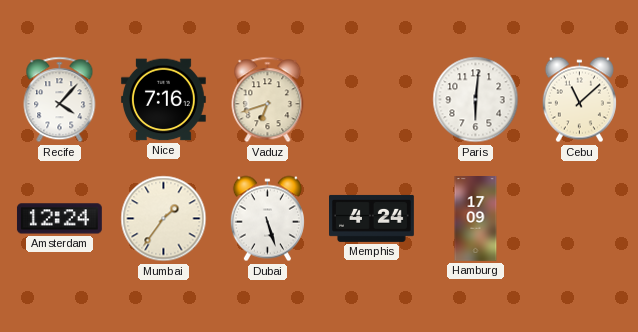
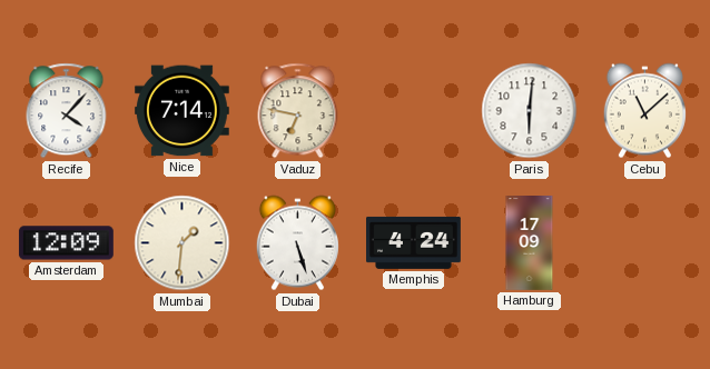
Nice: 7:16 -> 7:14 (181, 111)
Vaduz: 6:42 -> 6:47 (298, 111)
Amsterdam: 12:24 -> 12:09 (66, 243)
Mumbai: 1:36 -> 1:31 (183, 243)
